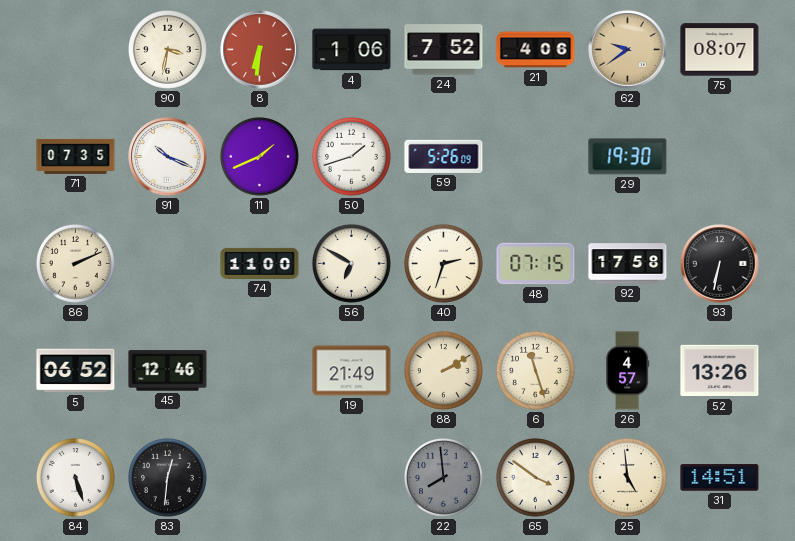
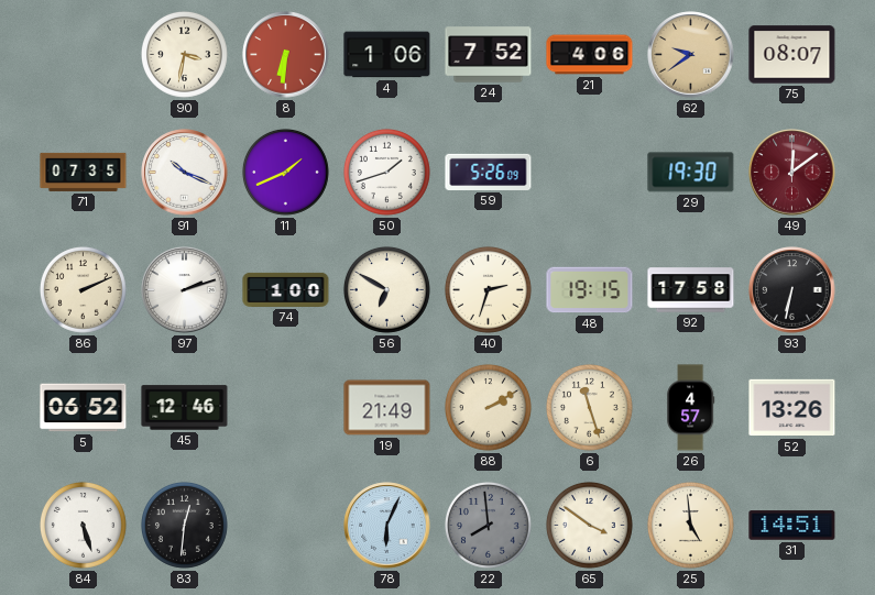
49: none -> 12:09 (792, 173)
97: none -> 2:12 (185, 290)
74: 11:00 -> 1:00 (286, 289)
48: 07:15 -> 19:15 (590, 290)
78: none -> 6:04 (387, 526)
